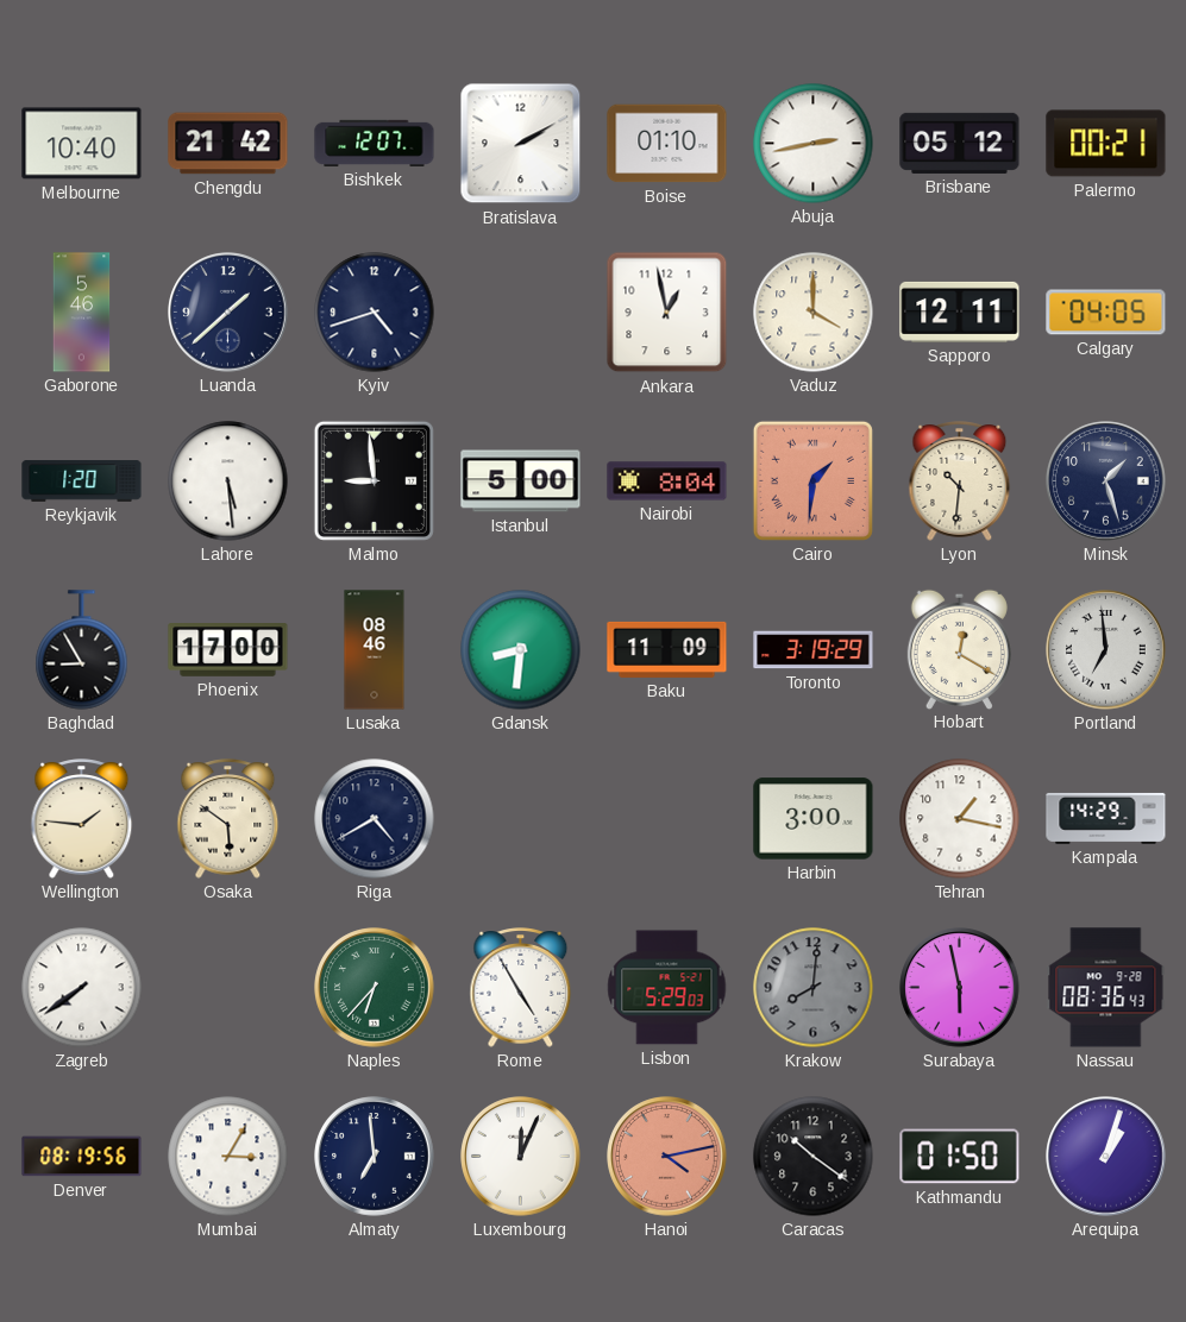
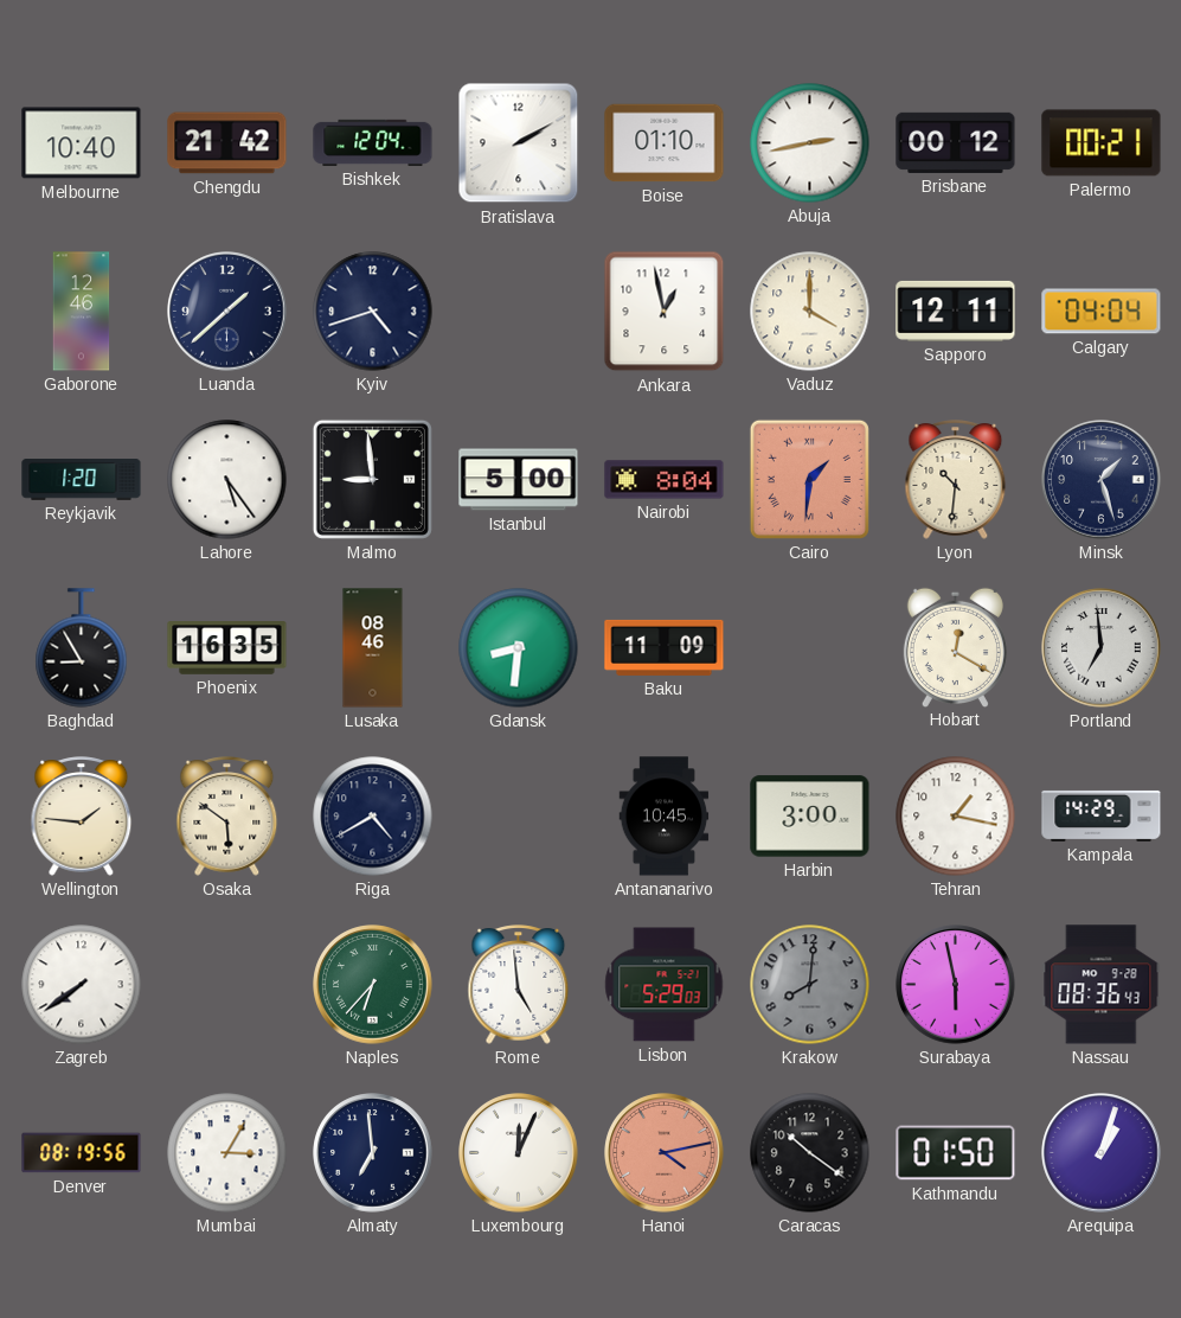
Bishkek: 12:07 -> 12:04 (373, 142)
Brisbane: 05:12 -> 00:12 (956, 142)
Gaborone: 5:46 -> 12:46 (82, 312)
Calgary: 04:05 -> 04:04 (1102, 312)
Lahore: 5:29 -> 5:24 (227, 480)
Phoenix: 17:00 -> 16:35 (227, 648)
Toronto: 3:19 -> none (814, 650)
Antananarivo: none -> 10:45 (665, 817)
Rome: 4:55 -> 4:59 (519, 985)
